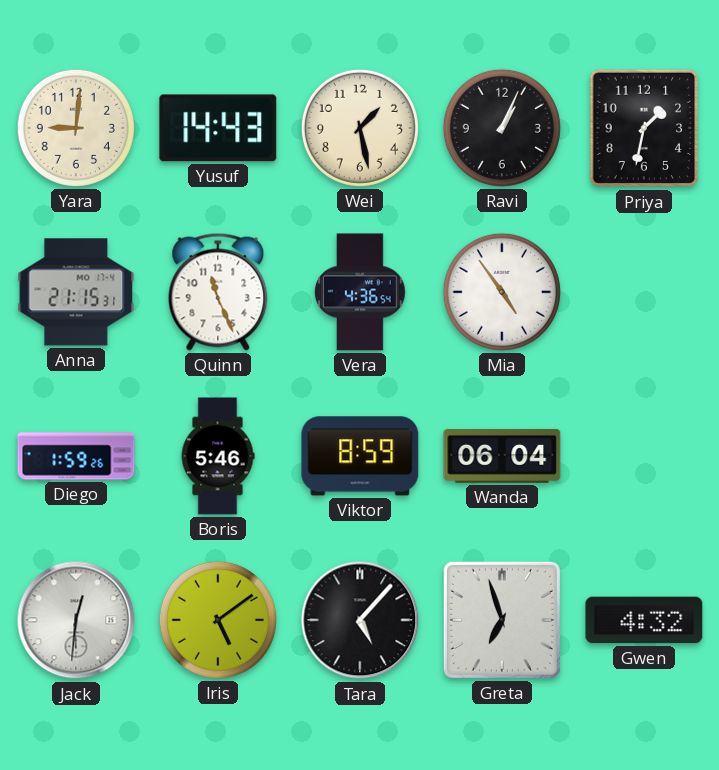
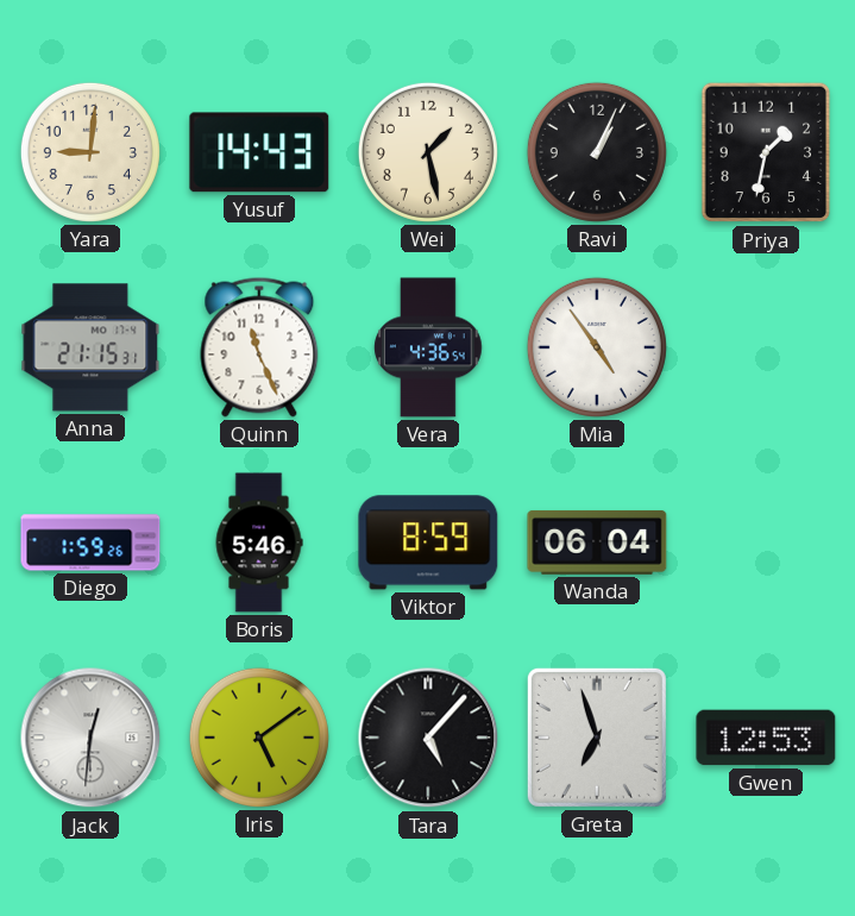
Gwen: 4:32 -> 12:53 (766, 738)
